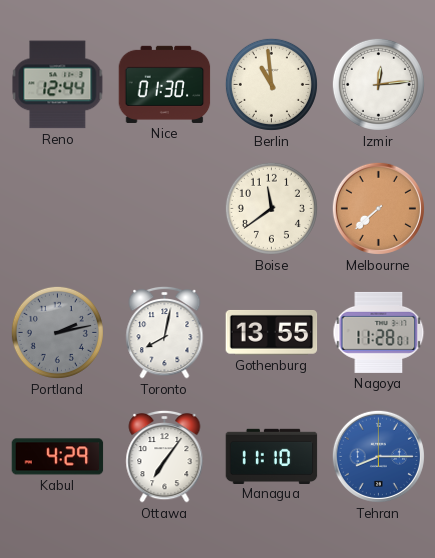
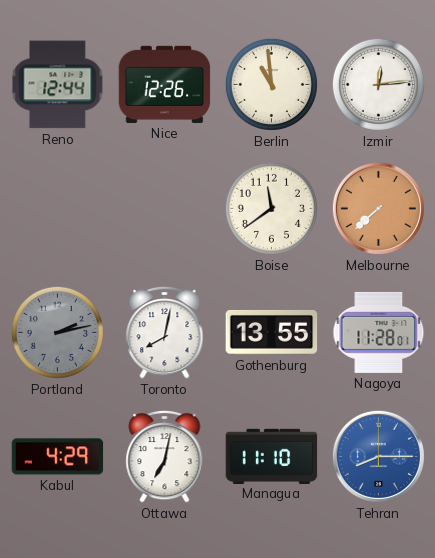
Nice: 01:30 -> 12:26 (165, 84)
Ottawa: 7:06 -> 7:02 (165, 456)
